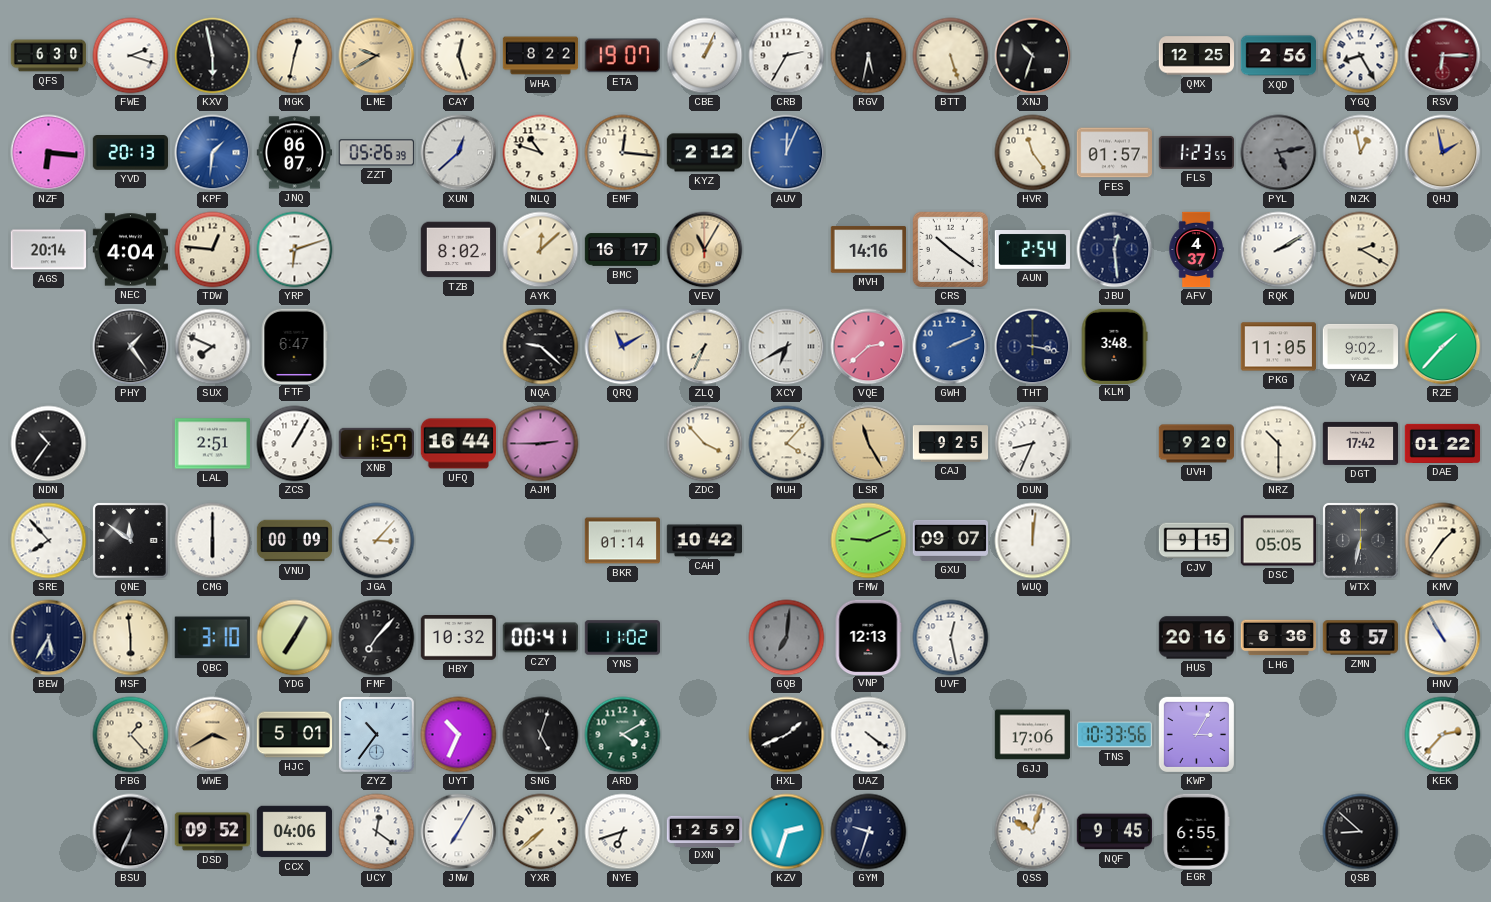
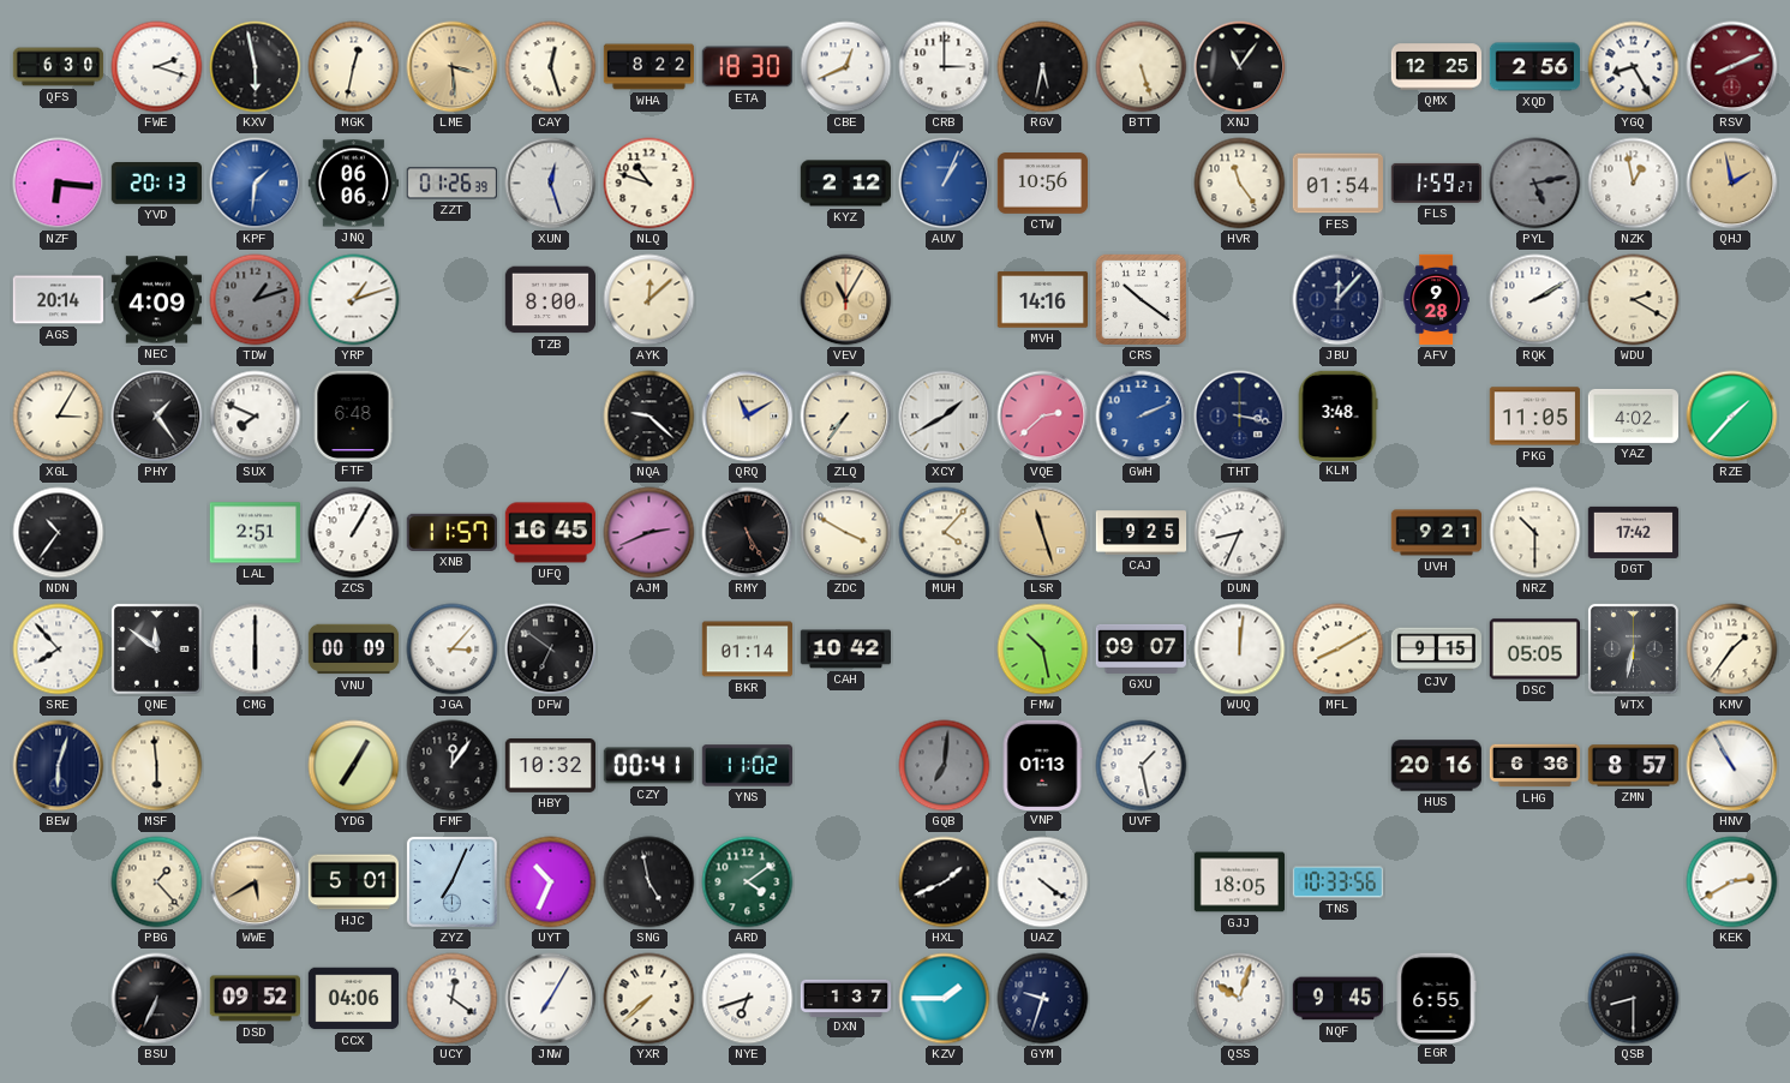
LME: 9:40 -> 3:29 (453, 67)
ETA: 19:07 -> 18:30 (747, 67)
CBE: 1:04 -> 12:41 (846, 67)
CRB: 2:35 -> 3:00 (945, 67)
XNJ: 10:33 -> 11:06 (1240, 67)
RSV: 6:15 -> 8:11 (1732, 67)
JNQ: 06:07 -> 06:06 (353, 184)
ZZT: 05:26 -> 01:26 (451, 184)
XUN: 12:38 -> 12:27 (551, 184)
EMF: 12:16 -> none (623, 153)
AUV: 12:04 -> 1:04 (945, 184)
CTW: none -> 10:56 (1043, 184)
FES: 01:57 -> 01:54 (1339, 184)
FLS: 1:23 -> 1:59 (1436, 183)
NEC: 4:04 -> 4:09 (156, 300)
TDW: 12:46 -> 1:12 (256, 300)
TDW dial: cream -> grey (256, 300)
YRP: 6:12 -> 1:12 (354, 300)
TZB: 8:02 -> 8:00 (550, 300)
BMC: 16:17 -> none (623, 250)
AUN: 2:54 -> none (1032, 250)
JBU: 12:29 -> 12:07 (1339, 300)
AFV: 4:37 -> 9:28 (1436, 300)
XGL: none -> 3:05 (59, 417)
FTF: 6:47 -> 6:48 (353, 415)
ZLQ: 7:34 -> 7:36 (846, 417)
XCY: 6:40 -> 1:40 (945, 417)
YAZ: 9:02 -> 4:02 (1633, 415)
UFQ: 16:44 -> 16:45 (550, 533)
AJM: 2:45 -> 2:41 (649, 533)
RMY: none -> 5:25 (748, 533)
ZDC: 3:53 -> 3:50 (846, 533)
LSR: 11:25 -> 11:27 (1043, 533)
UVH: 9:20 -> 9:21 (1436, 533)
DAE: 01:22 -> none (1443, 443)
DFW: none -> 6:51 (551, 650)
FMW: 9:11 -> 10:28 (1043, 650)
MFL: none -> 8:10 (1339, 650)
BEW: 5:35 -> 6:03 (59, 766)
QBC: 3:10 -> none (212, 638)
FMF: 7:07 -> 12:06 (453, 766)
VNP: 12:13 -> 01:13 (1042, 765)
UVF: 12:28 -> 1:28 (1142, 766)
WWE: 3:40 -> 5:40 (256, 882)
ZYZ: 10:36 -> 7:04 (451, 881)
SNG: 5:03 -> 4:58 (649, 882)
ARD: 4:10 -> 4:09 (748, 882)
GJJ: 17:06 -> 18:05 (1239, 882)
KWP: 3:05 -> none (1196, 734)
KEK: 2:37 -> 2:40 (1732, 882)
DXN: 12:59 -> 1:37 (846, 998)
KZV: 2:33 -> 1:45 (945, 999)
QSB: 8:52 -> 8:30 (1634, 999)
